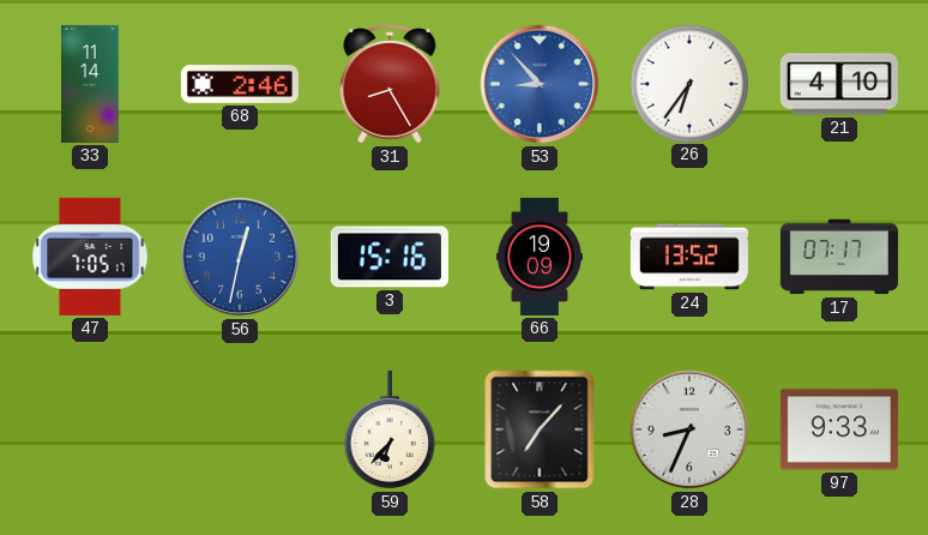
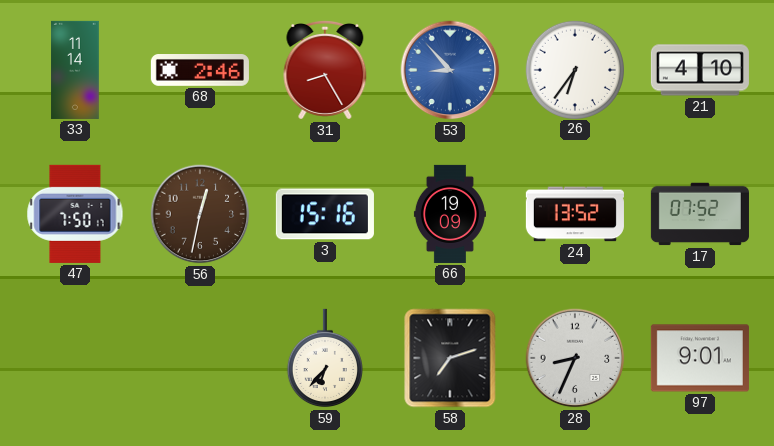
47: 7:05 -> 7:50 (75, 214)
56 dial: blue -> brown (200, 214)
17: 07:17 -> 07:52 (700, 214)
58: 7:07 -> 7:12 (450, 358)
97: 9:33 -> 9:01 (700, 358)
